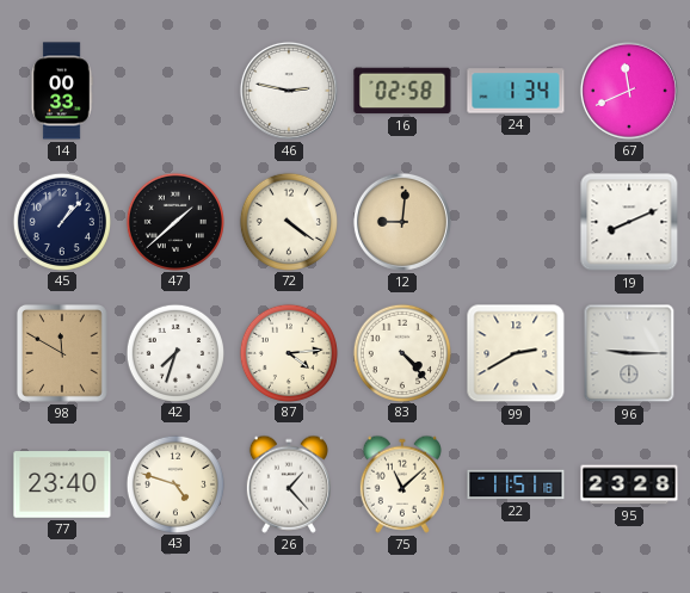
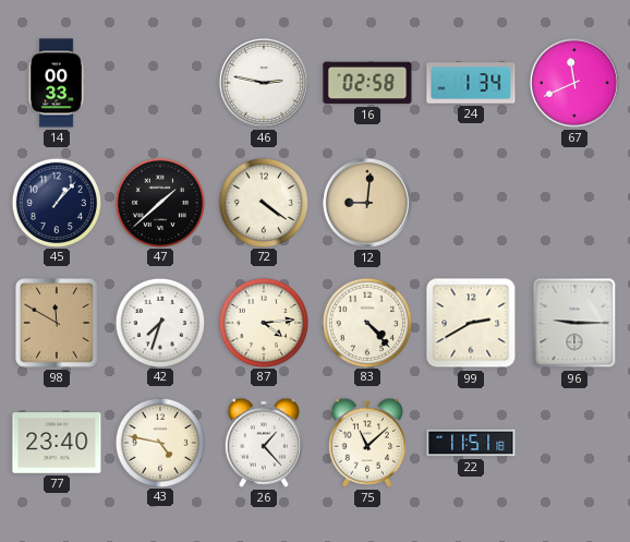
19: 8:11 -> none (629, 222)
43: 4:48 -> 4:47 (159, 442)
95: 23:28 -> none (629, 484)
